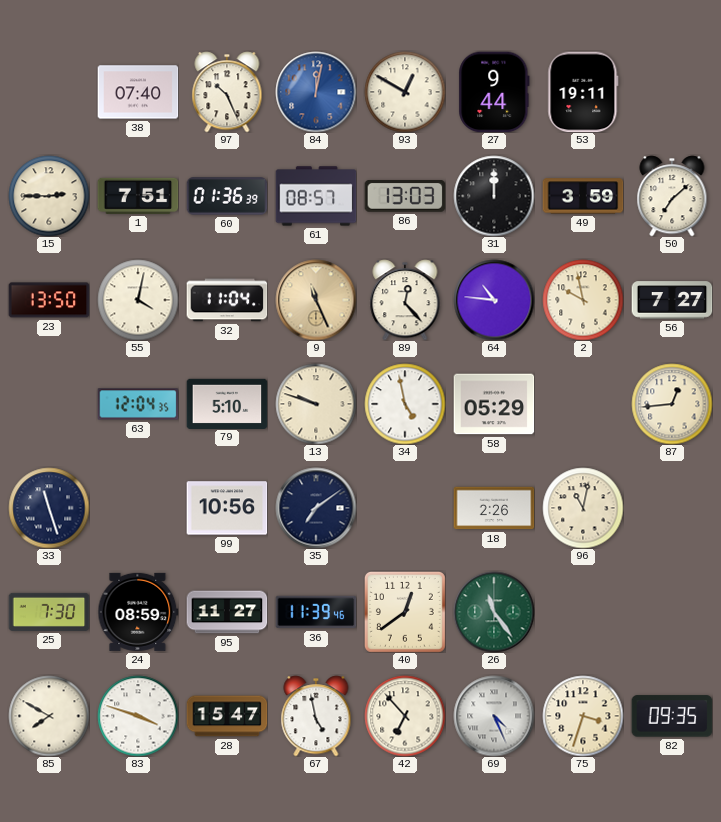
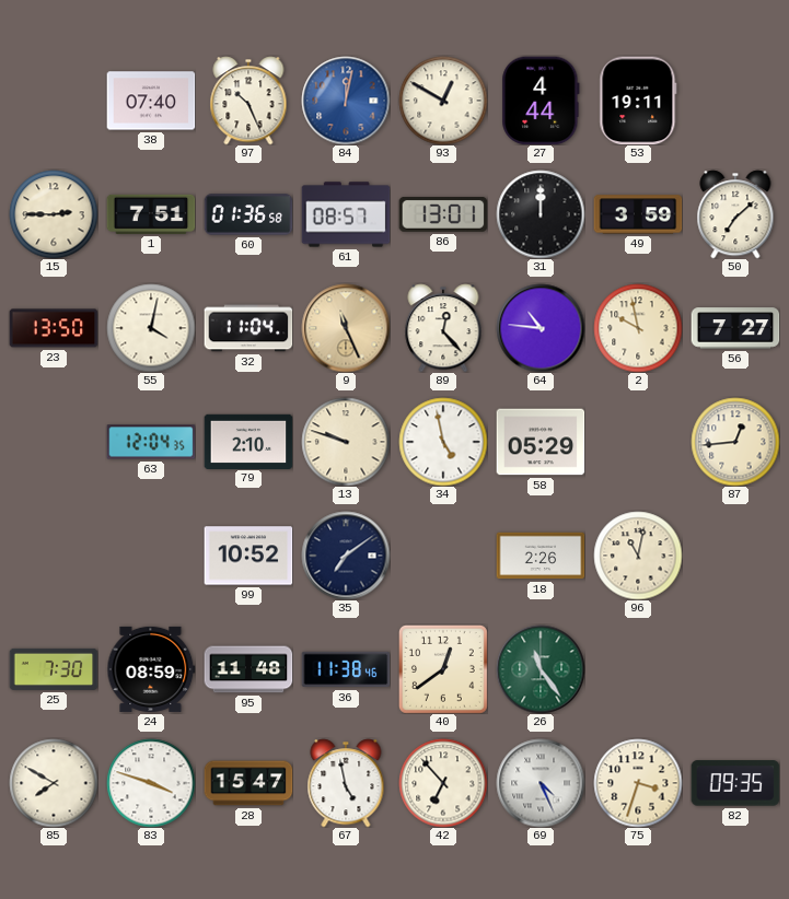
27: 9:44 -> 4:44 (541, 101)
60: 01:36:39 -> 01:36:58 (248, 214)
86: 13:03 -> 13:01 (443, 215)
79: 5:10 -> 2:10 (248, 441)
33: 11:27 -> none (49, 508)
99: 10:56 -> 10:52 (248, 556)
95: 11:27 -> 11:48 (248, 669)
36: 11:39 -> 11:38 (346, 669)
